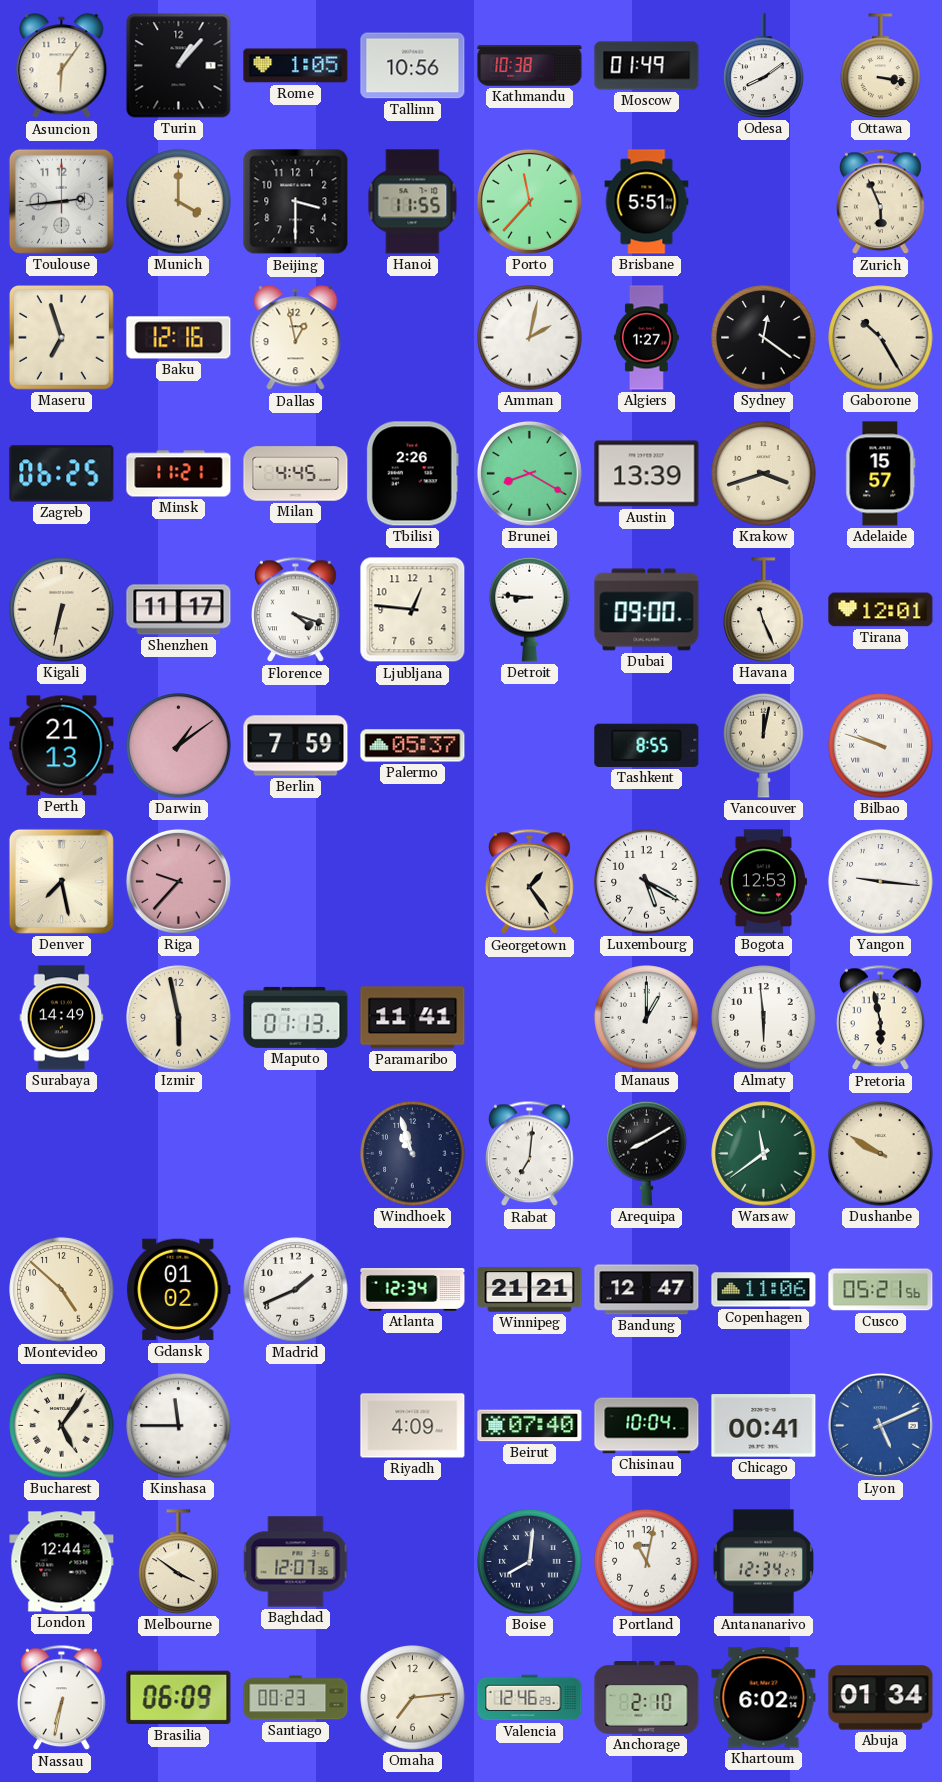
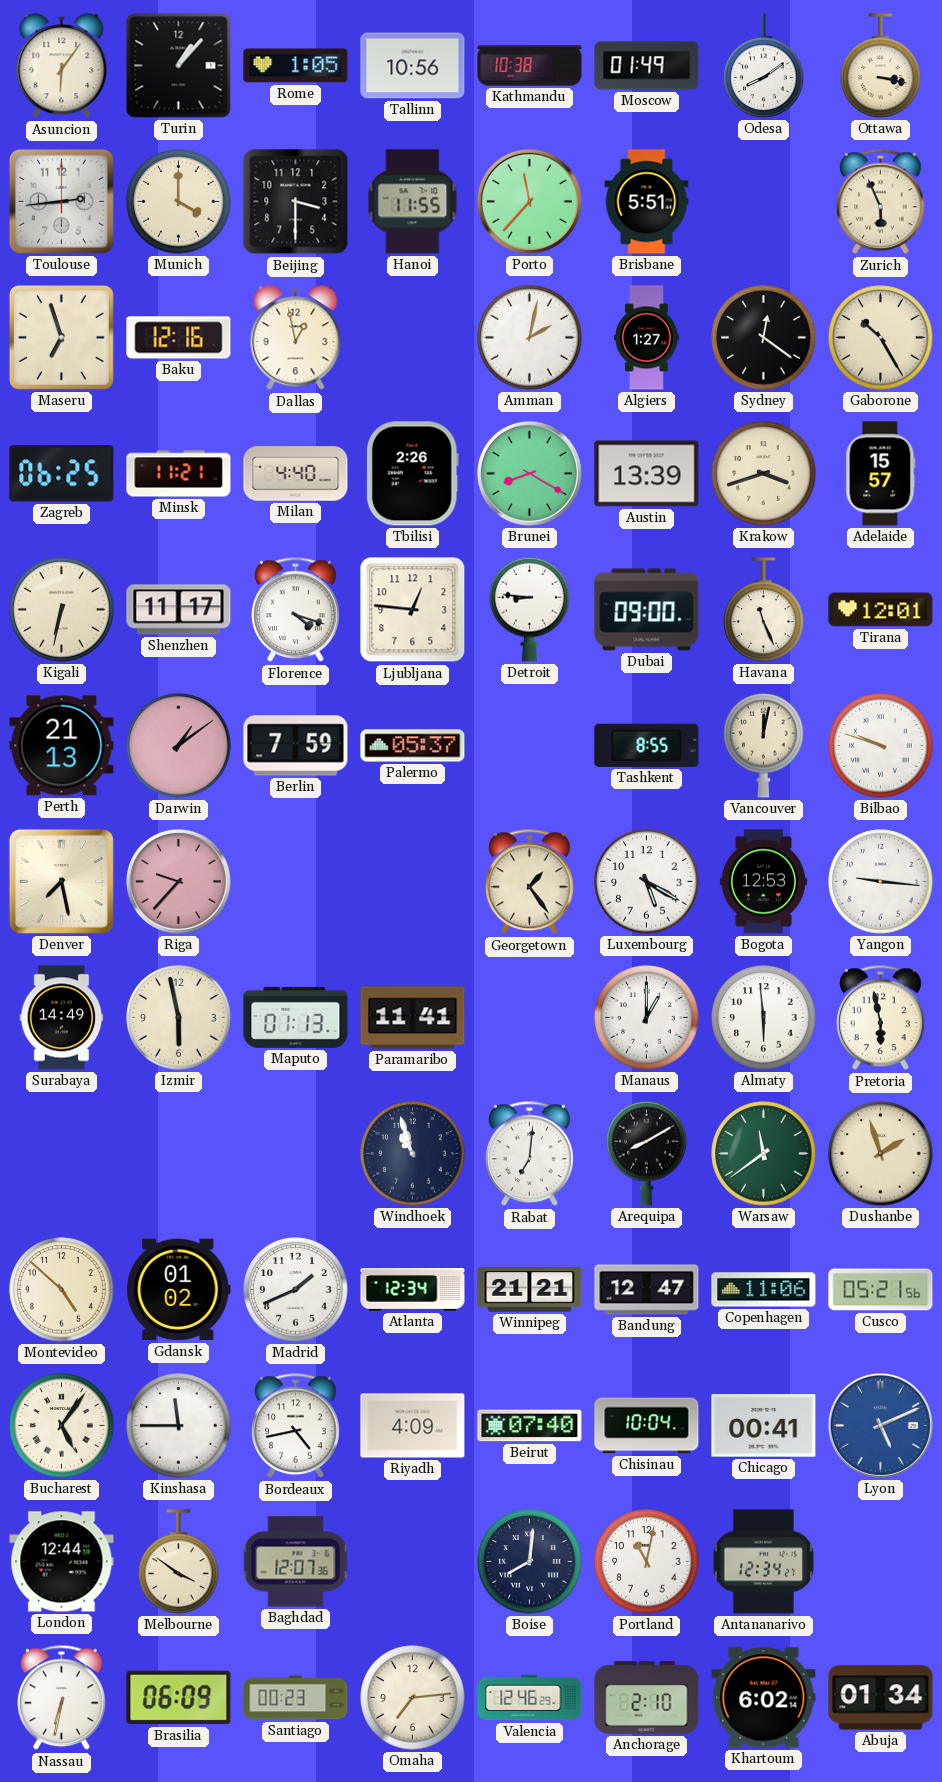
Milan: 4:45 -> 4:40 (296, 474)
Dushanbe: 9:50 -> 1:57 (881, 1154)
Bordeaux: none -> 4:43 (296, 1426)
